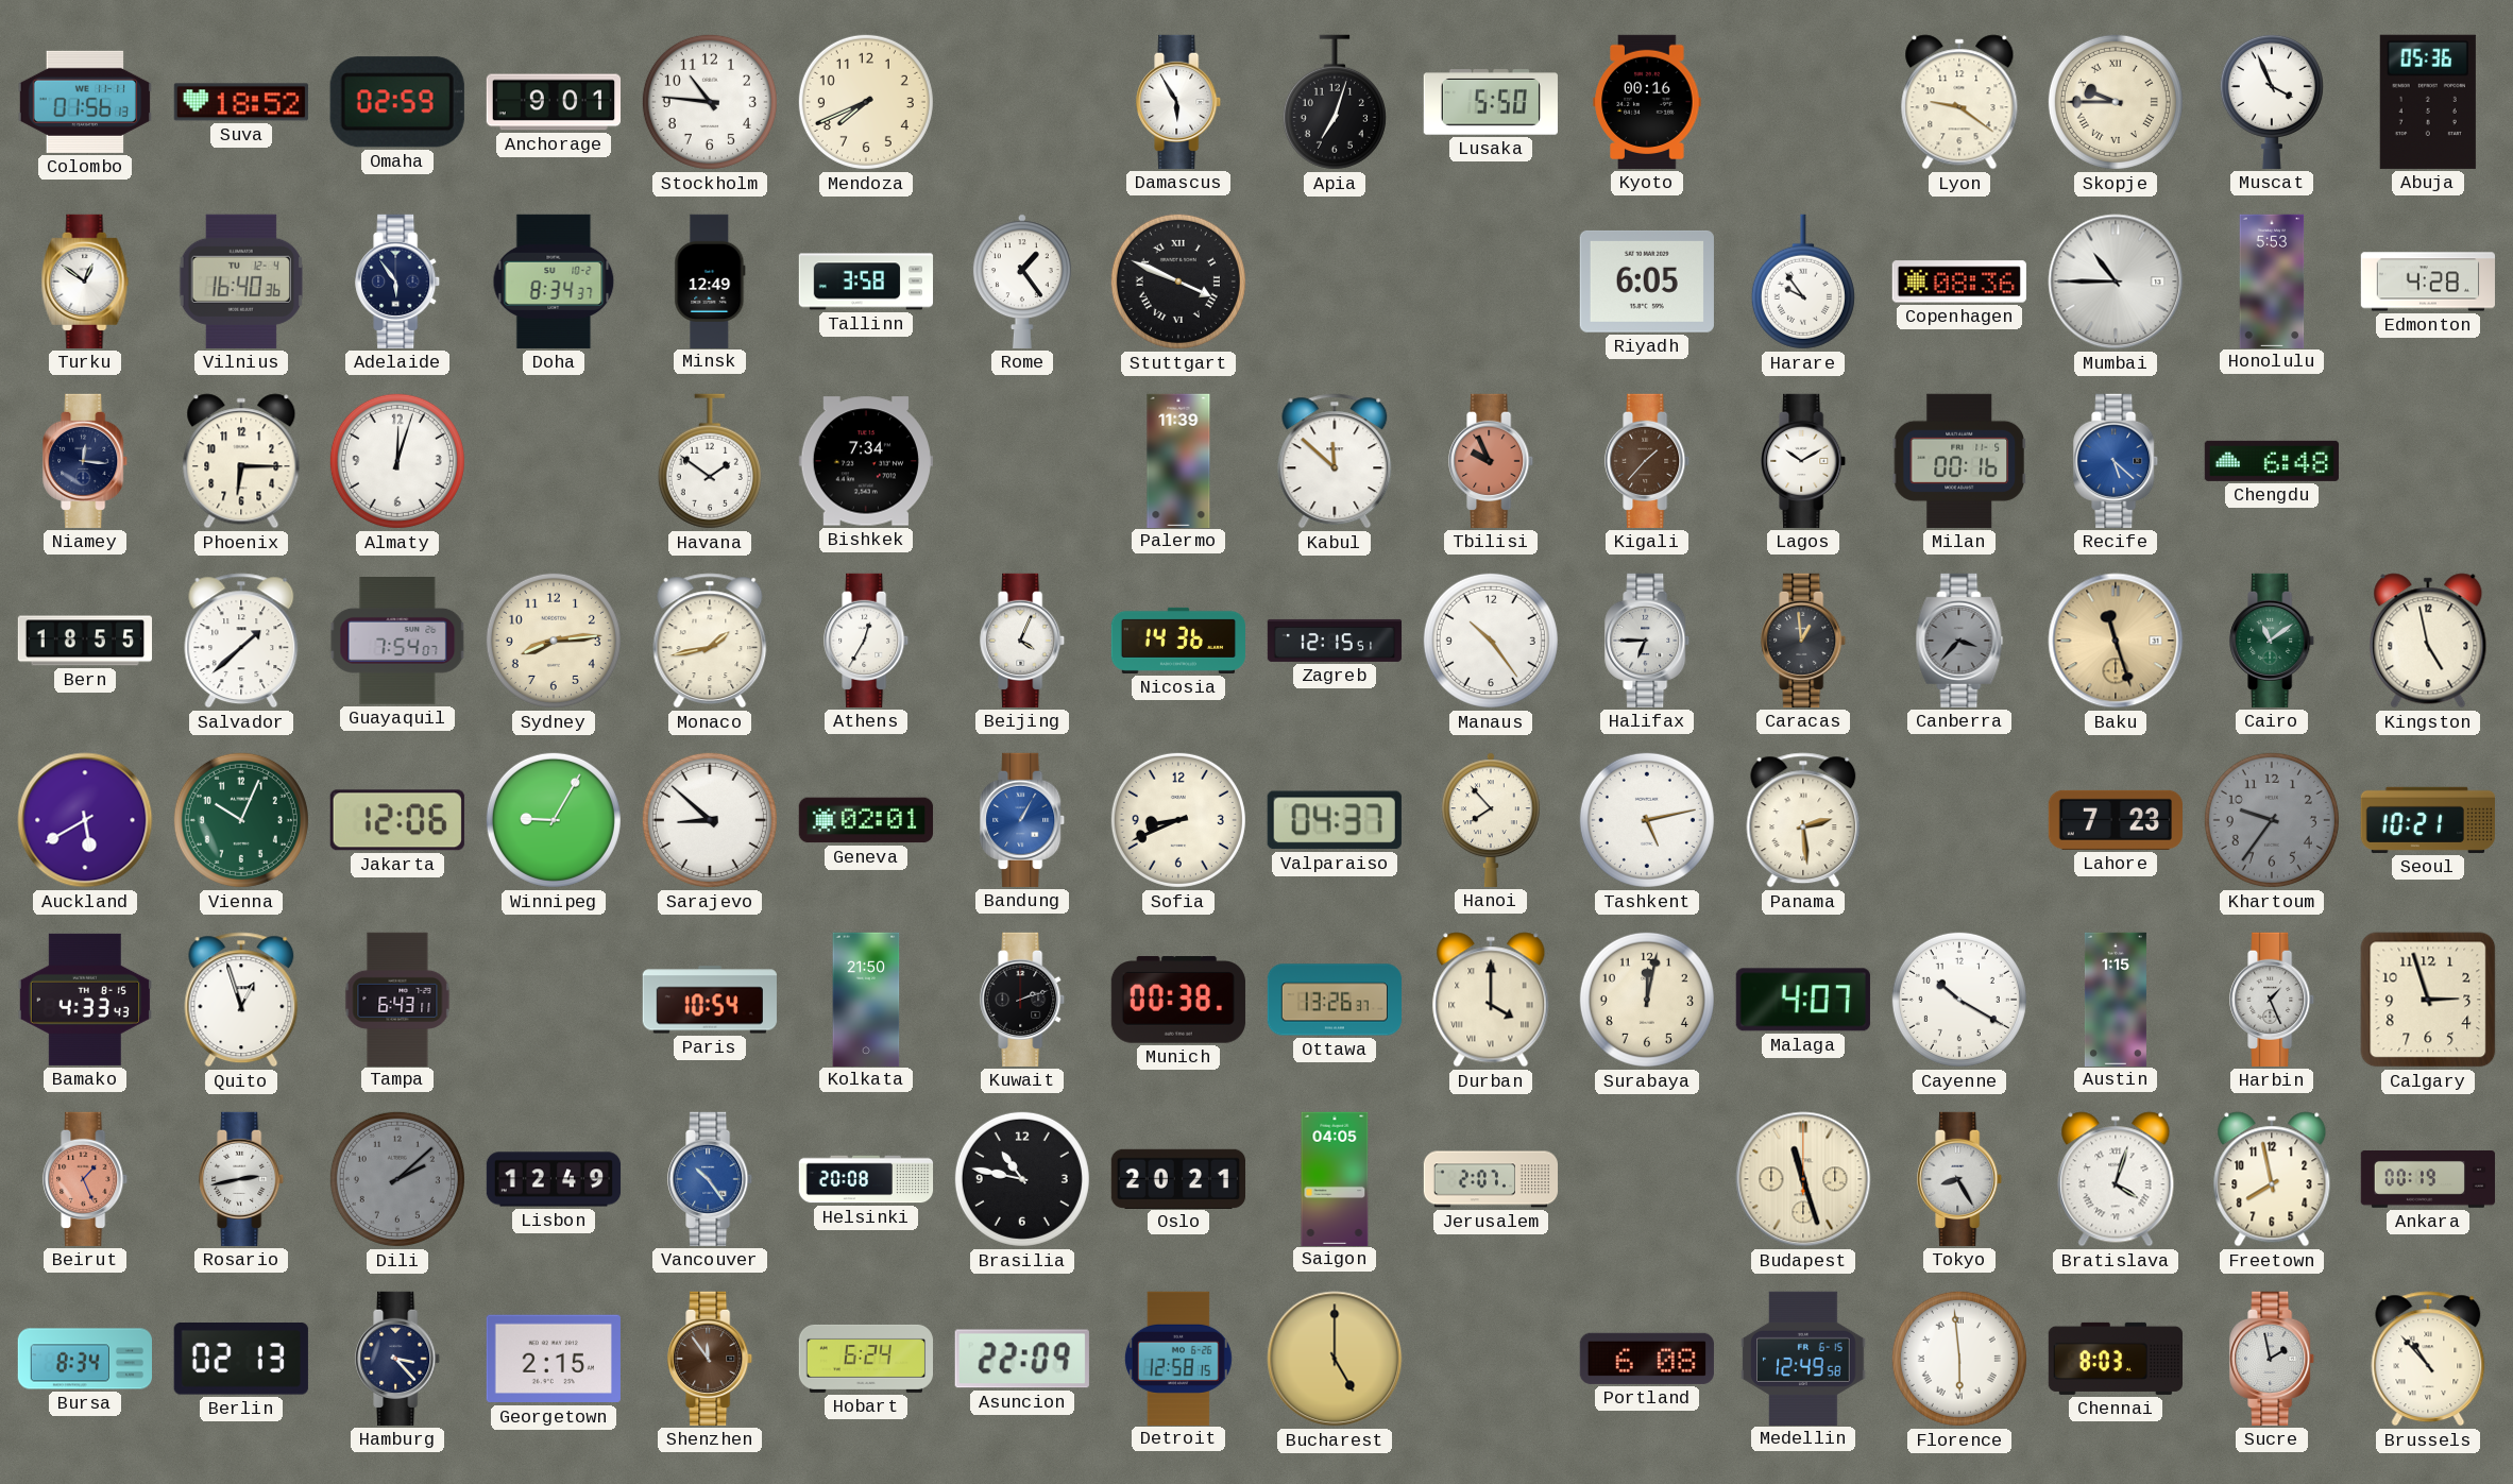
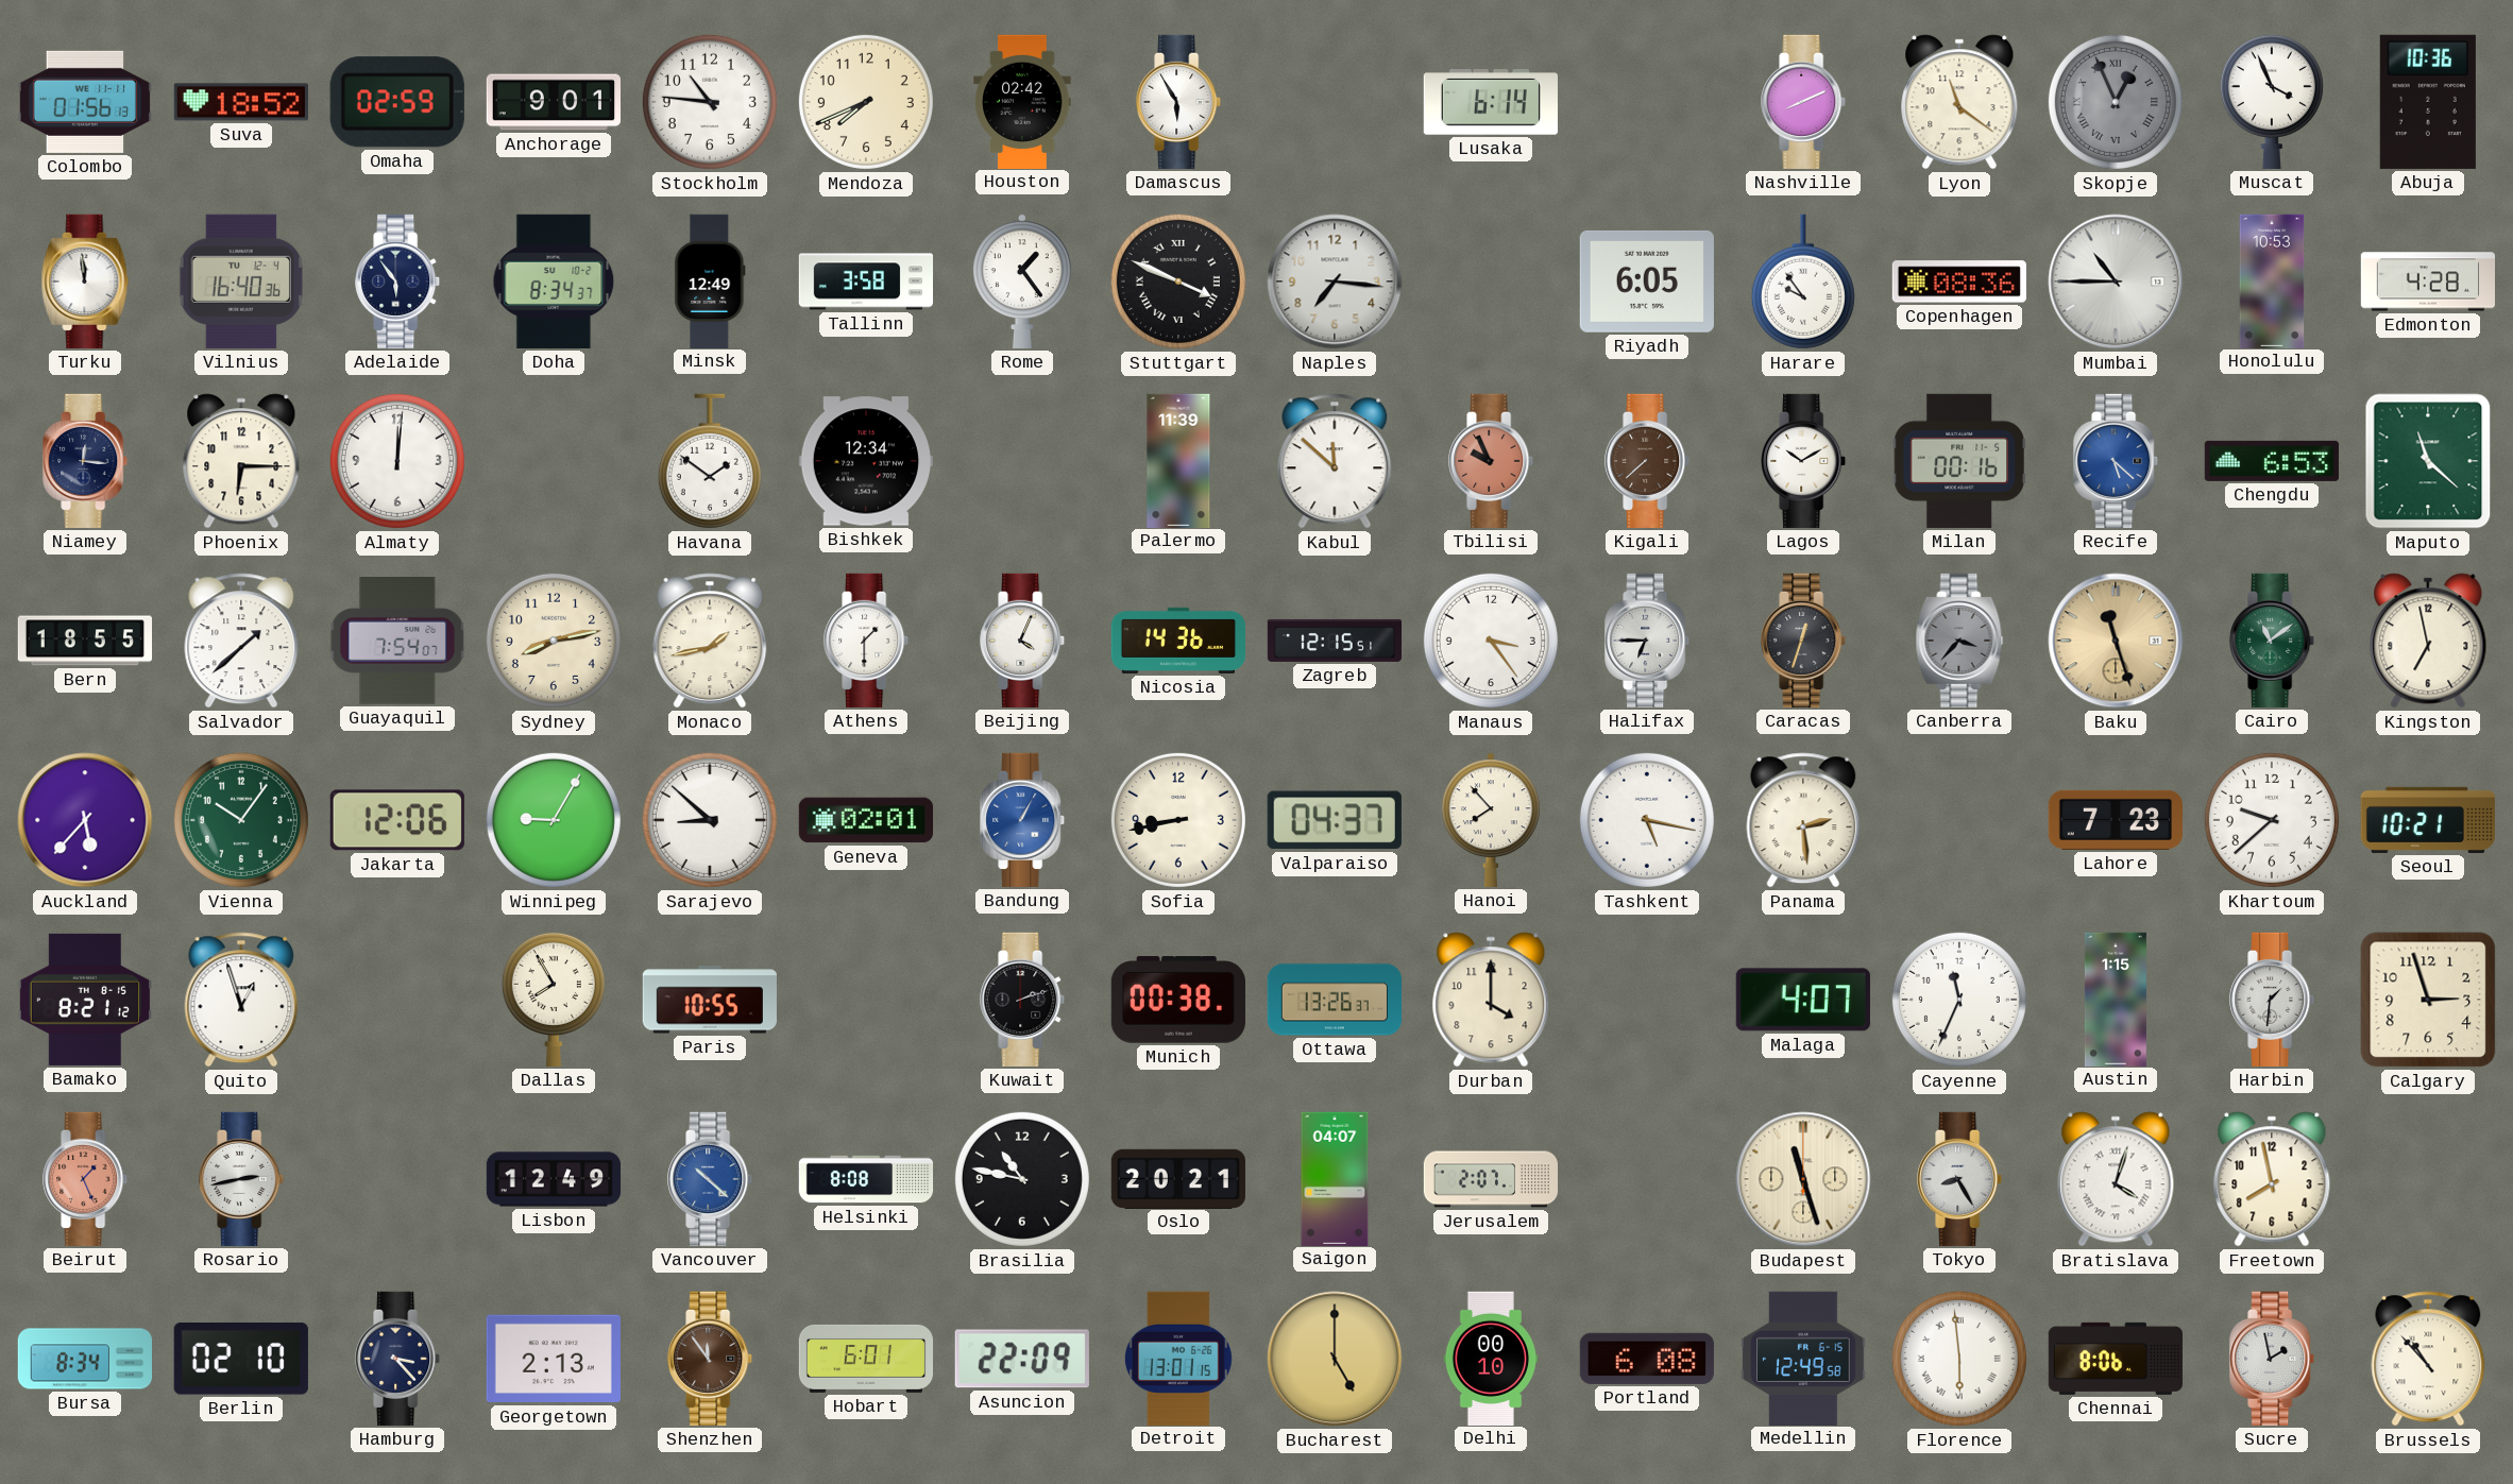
Houston: none -> 02:42 (1022, 101)
Apia: 7:03 -> none (1335, 102)
Lusaka: 5:50 -> 6:14 (1491, 102)
Kyoto: 00:16 -> none (1647, 102)
Nashville: none -> 8:11 (1804, 102)
Lyon: 9:21 -> 11:21 (1959, 102)
Skopje: 9:45 -> 12:56 (2116, 102)
Skopje dial: cream -> grey (2116, 102)
Abuja: 05:36 -> 10:36 (2428, 102)
Turku: 12:51 -> 11:59 (85, 282)
Naples: none -> 7:16 (1335, 282)
Honolulu: 5:53 -> 10:53 (2272, 280)
Almaty: 12:03 -> 12:01 (397, 461)
Bishkek: 7:34 -> 12:34 (866, 461)
Kigali: 1:37 -> 7:38 (1648, 461)
Chengdu: 6:48 -> 6:53 (2272, 461)
Maputo: none -> 11:22 (2428, 461)
Sydney: 8:14 -> 8:13 (554, 641)
Athens: 12:35 -> 1:30 (867, 641)
Manaus: 10:24 -> 3:24 (1491, 641)
Caracas: 12:59 -> 12:33 (1804, 641)
Kingston: 4:58 -> 6:58 (2428, 641)
Auckland: 5:40 -> 5:37 (85, 820)
Vienna: 10:04 -> 10:06 (241, 820)
Sofia: 8:41 -> 8:43 (1178, 820)
Tashkent: 5:13 -> 5:17 (1647, 820)
Khartoum: 9:36 -> 9:38 (2272, 820)
Khartoum dial: grey -> white (2272, 820)
Bamako: 4:33 -> 8:21 (85, 1000)
Tampa: 6:43 -> none (397, 999)
Dallas: none -> 7:55 (554, 999)
Paris: 10:54 -> 10:55 (710, 1000)
Kolkata: 21:50 -> none (866, 999)
Durban numerals: Roman -> Arabic (1491, 1000)
Surabaya: 12:02 -> none (1647, 1000)
Cayenne: 10:20 -> 11:34 (1959, 1000)
Harbin: 1:26 -> 1:31 (2273, 1000)
Dili: 2:08 -> none (397, 1179)
Vancouver: 10:24 -> 10:22 (711, 1179)
Helsinki: 20:08 -> 8:08 (866, 1179)
Saigon: 04:05 -> 04:07 (1335, 1178)
Ankara: 00:19 -> none (2427, 1180)
Berlin: 02:13 -> 02:10 (241, 1360)
Georgetown: 2:15 -> 2:13 (554, 1359)
Hobart: 6:24 -> 6:01 (866, 1359)
Detroit: 12:58 -> 13:01 (1178, 1358)
Delhi: none -> 00:10 (1491, 1358)
Chennai: 8:03 -> 8:06 (2115, 1359)
